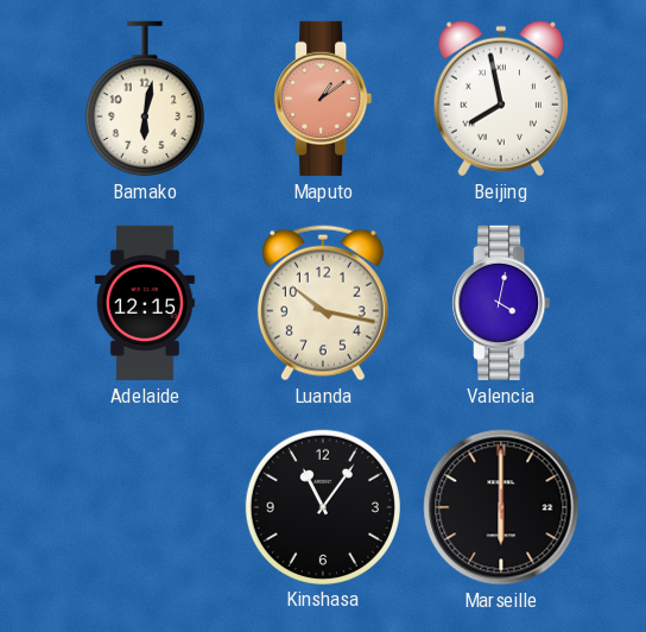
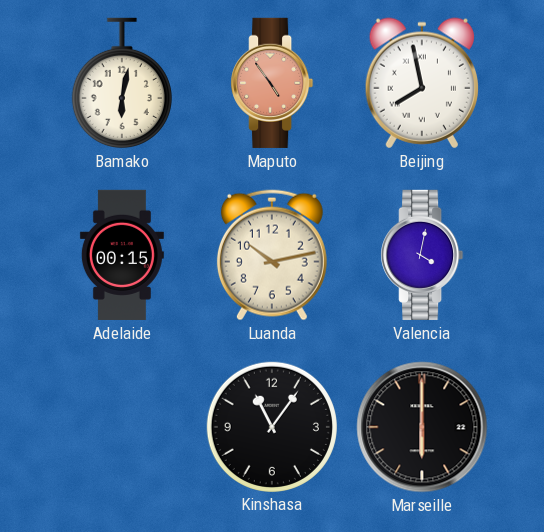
Maputo: 1:09 -> 4:54 (272, 83)
Adelaide: 12:15 -> 00:15 (122, 255)
Luanda: 10:17 -> 10:13 (272, 255)
